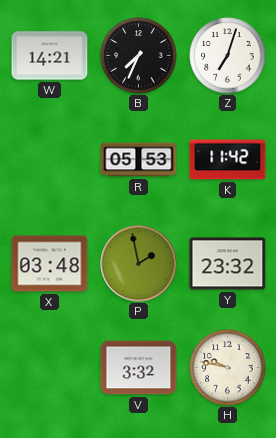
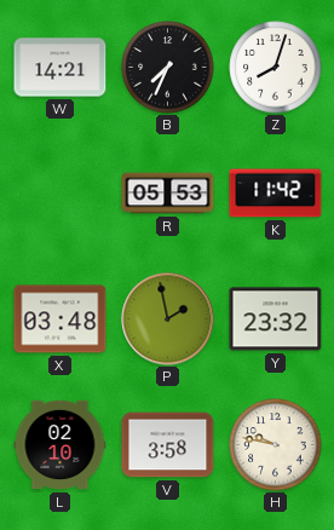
Z: 7:03 -> 8:03 (276, 68)
L: none -> 02:10 (61, 445)
V: 3:32 -> 3:58 (168, 445)
